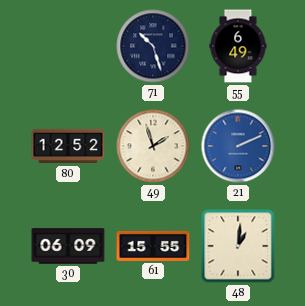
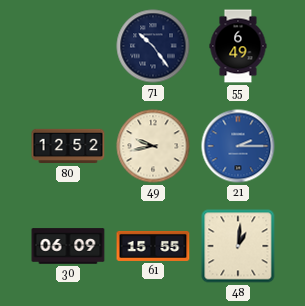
71: 10:27 -> 10:24 (153, 46)
49: 1:57 -> 9:43 (153, 146)
21: 2:11 -> 2:15 (238, 146)
